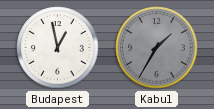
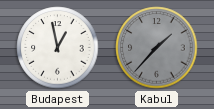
Kabul: 1:35 -> 1:37 (157, 48)
